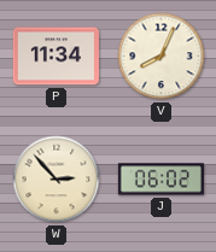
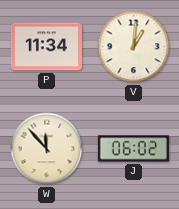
V: 8:04 -> 1:01 (134, 47)
W: 2:53 -> 11:53 (47, 149)
